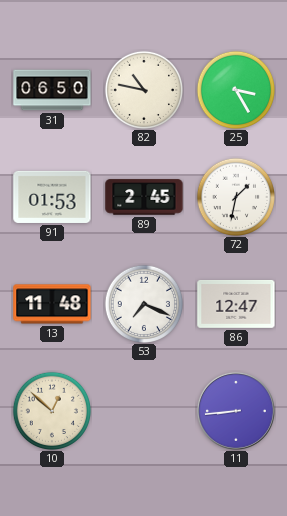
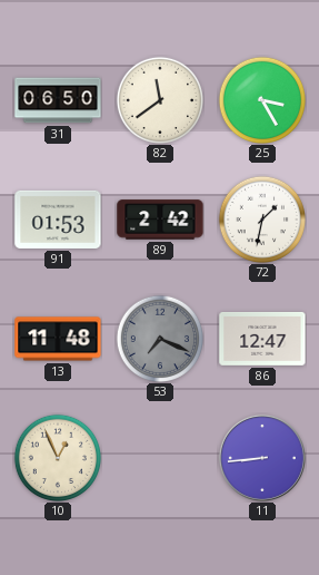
82: 10:47 -> 11:39 (159, 99)
89: 2:45 -> 2:42 (160, 220)
53 dial: white -> grey (159, 338)
10: 12:52 -> 12:56 (57, 457)
